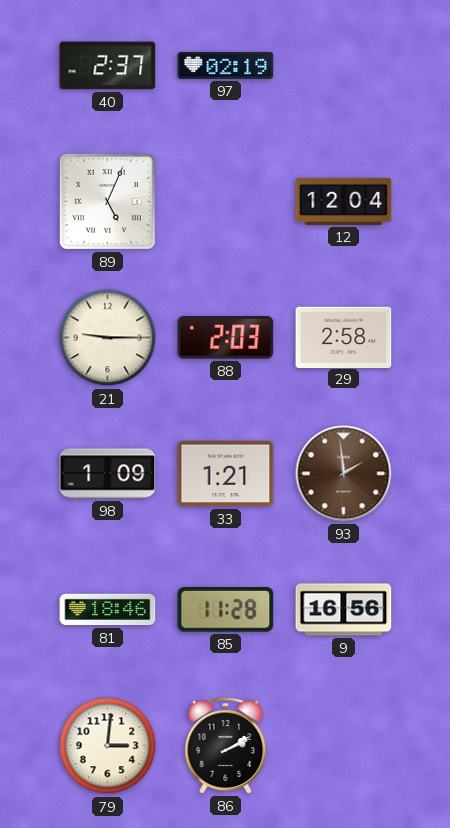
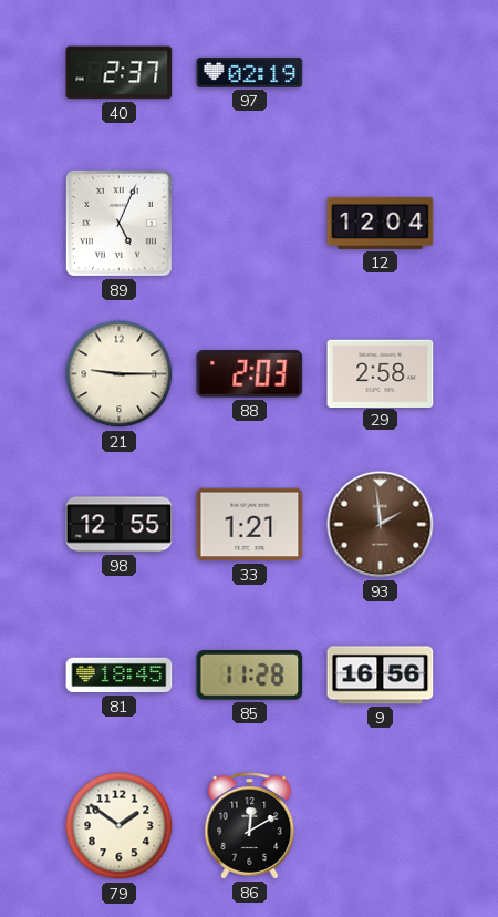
98: 1:09 -> 12:55 (120, 525)
81: 18:46 -> 18:45 (120, 676)
79: 3:01 -> 1:51 (120, 826)
86: 2:10 -> 12:10 (250, 826)
